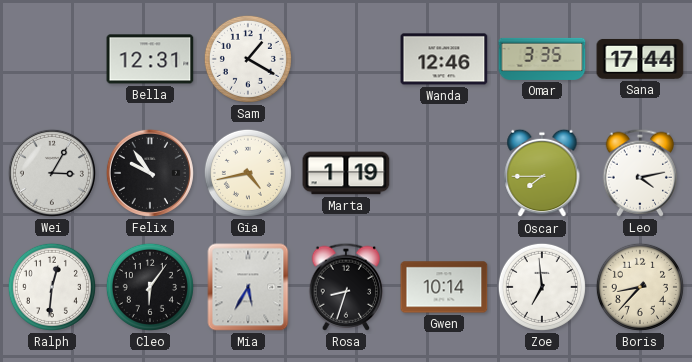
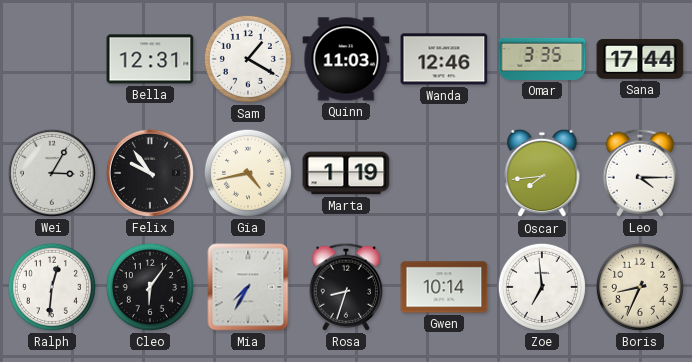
Quinn: none -> 11:03 (346, 59)
Oscar: 7:45 -> 7:44 (542, 173)
Leo: 4:13 -> 4:15 (640, 173)
Mia: 5:35 -> 7:35 (248, 287)
Boris: 8:37 -> 8:34 (640, 287)
